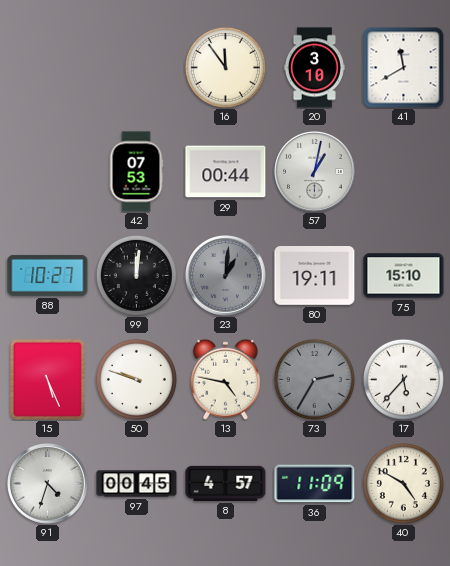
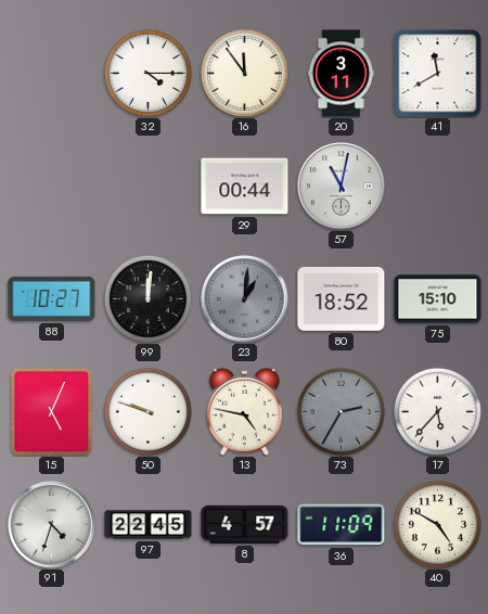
32: none -> 4:15 (147, 73)
20: 3:10 -> 3:11 (341, 74)
42: 07:53 -> none (136, 172)
57: 1:02 -> 11:02 (342, 187)
80: 19:11 -> 18:52 (342, 299)
15: 5:26 -> 5:04 (51, 411)
97: 00:45 -> 22:45 (149, 525)
